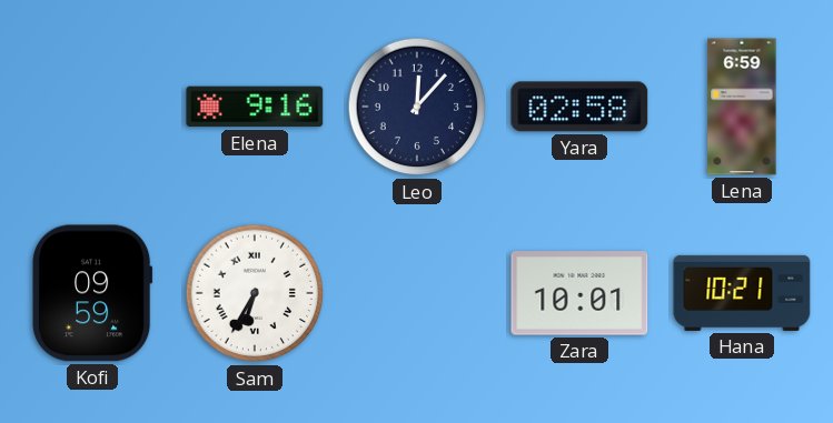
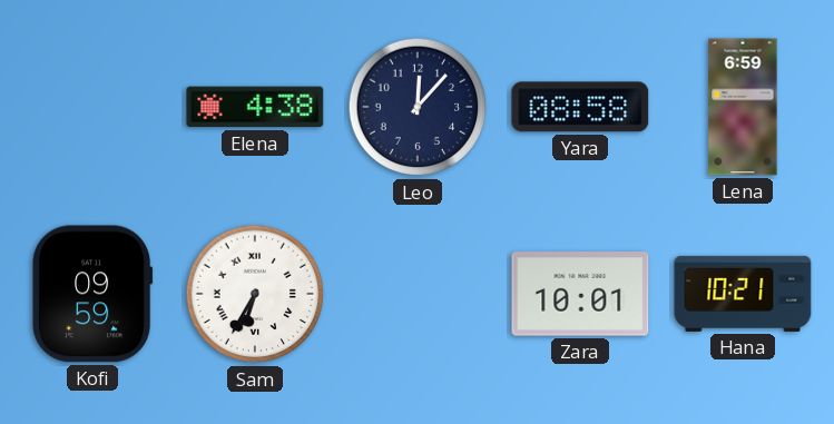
Elena: 9:16 -> 4:38 (255, 107)
Yara: 02:58 -> 08:58 (580, 107)
